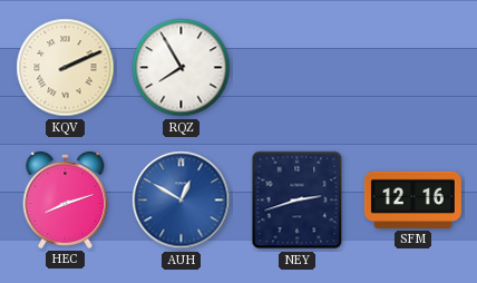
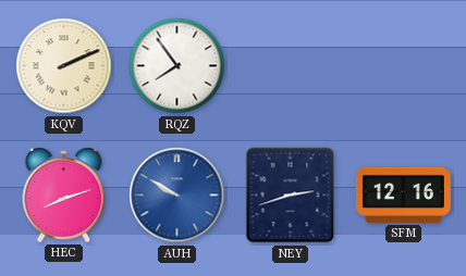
RQZ: 7:55 -> 7:54 (177, 66)
AUH: 12:50 -> 9:50 (177, 196)
